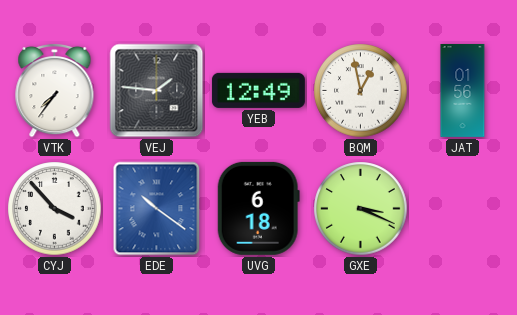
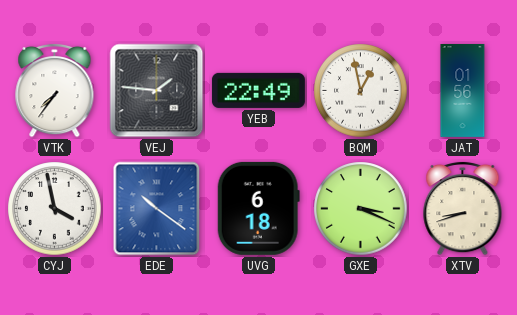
YEB: 12:49 -> 22:49 (258, 90)
CYJ: 3:53 -> 3:58 (55, 209)
XTV: none -> 8:42 (463, 208)
